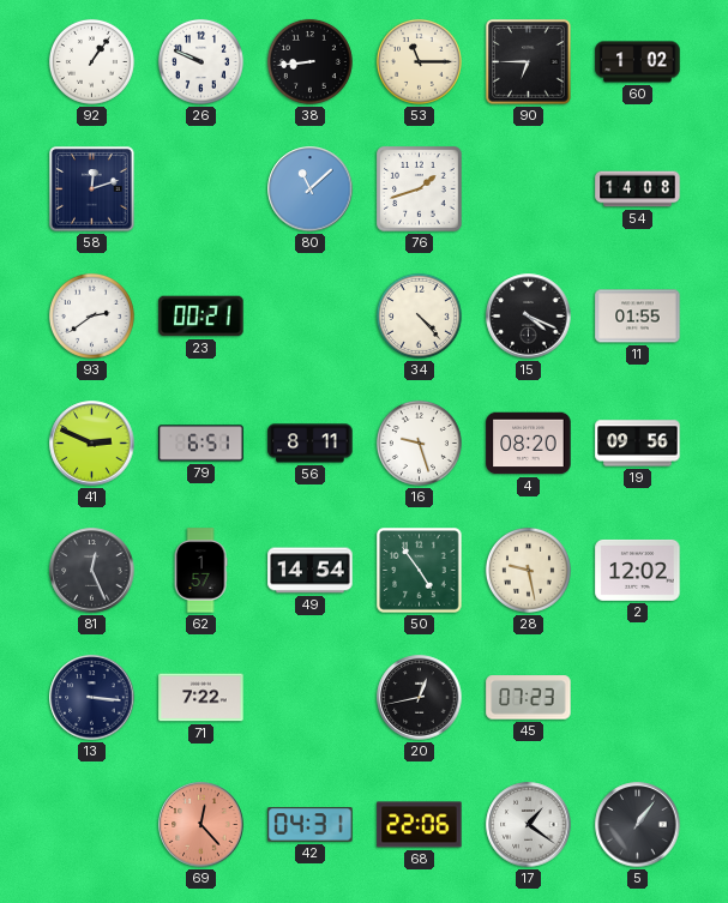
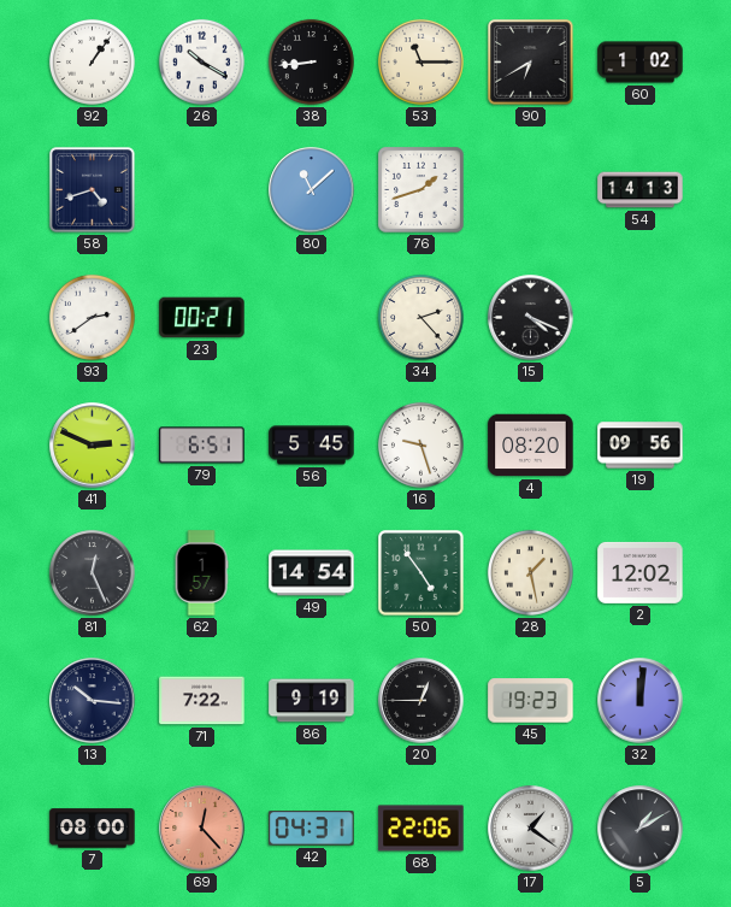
26: 9:49 -> 10:20 (201, 61)
90: 6:45 -> 6:40 (531, 63)
58: 12:12 -> 4:42 (93, 190)
54: 14:08 -> 14:13 (641, 190)
34: 4:23 -> 2:23 (420, 317)
11: 01:55 -> none (638, 317)
56: 8:11 -> 5:45 (312, 446)
28: 9:28 -> 1:28 (530, 572)
13: 3:16 -> 10:16 (93, 701)
86: none -> 9:19 (312, 701)
20: 12:43 -> 12:45 (421, 701)
45: 07:23 -> 19:23 (531, 701)
32: none -> 12:01 (641, 701)
7: none -> 08:00 (93, 829)
5: 1:06 -> 1:10 (641, 829)
